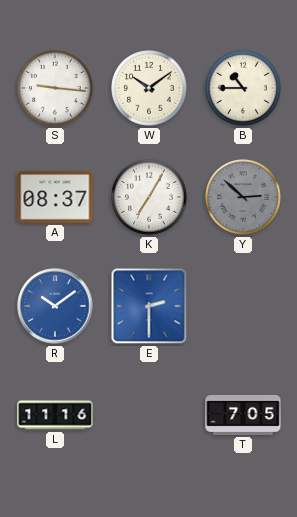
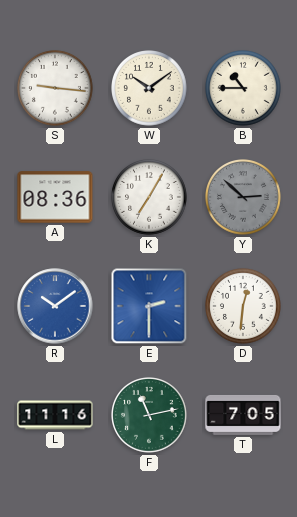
A: 08:37 -> 08:36 (55, 197)
D: none -> 12:31 (244, 307)
F: none -> 11:13 (150, 416)
